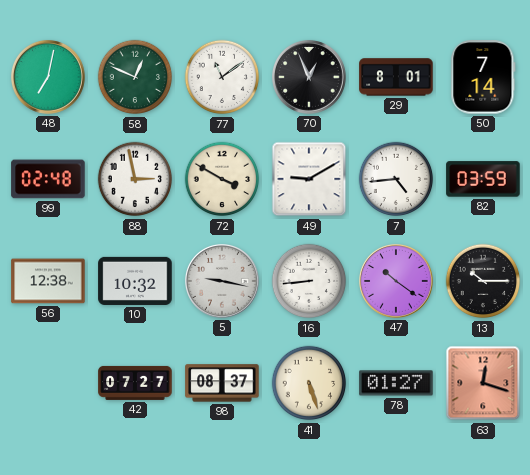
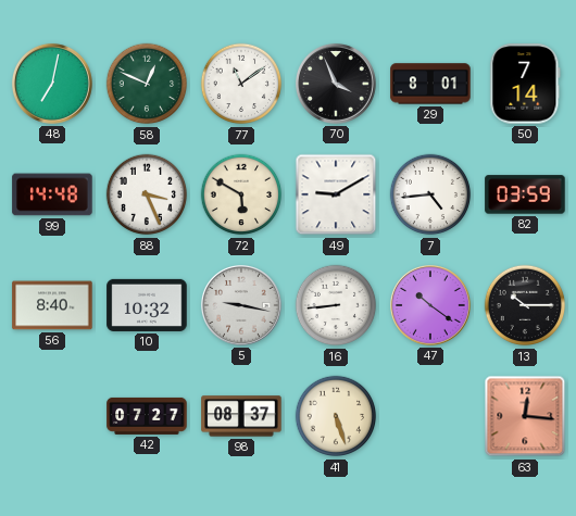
70: 12:56 -> 3:56 (336, 84)
99: 02:48 -> 14:48 (52, 194)
88: 2:58 -> 3:26 (147, 194)
72: 3:50 -> 5:50 (241, 194)
56: 12:38 -> 8:40 (52, 305)
78: 01:27 -> none (396, 383)
63: 12:18 -> 12:16 (525, 416)
